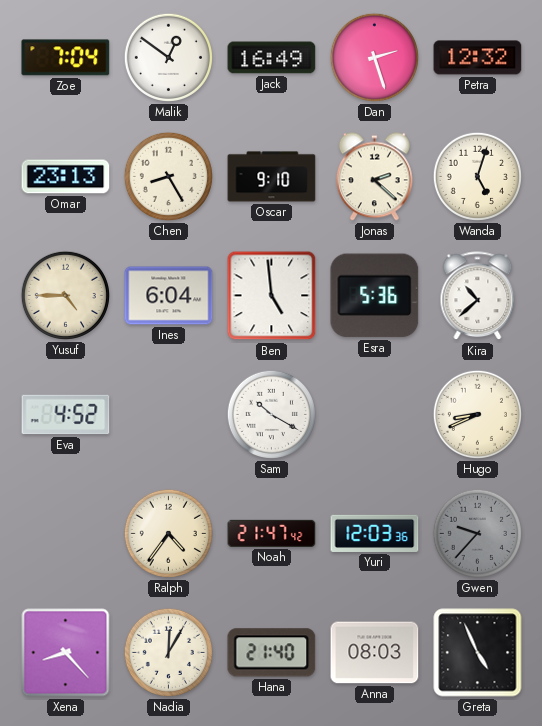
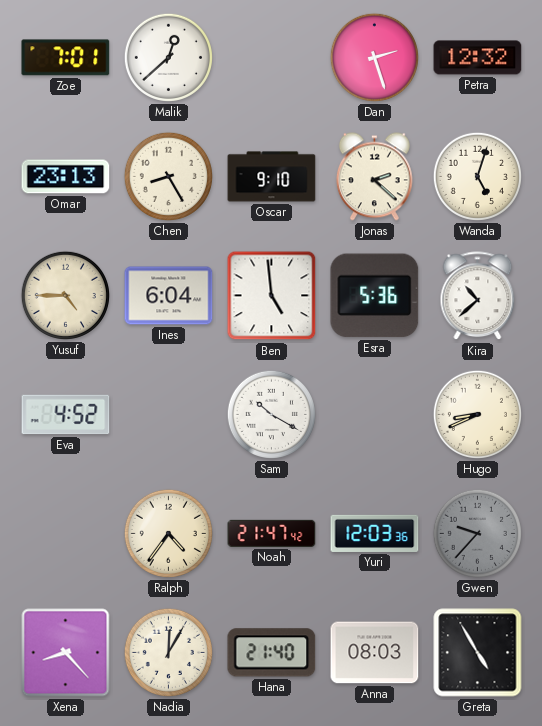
Zoe: 7:04 -> 7:01 (66, 58)
Malik: 12:51 -> 12:38 (168, 57)
Jack: 16:49 -> none (272, 58)
Greta: 4:56 -> 4:55 (478, 653)
